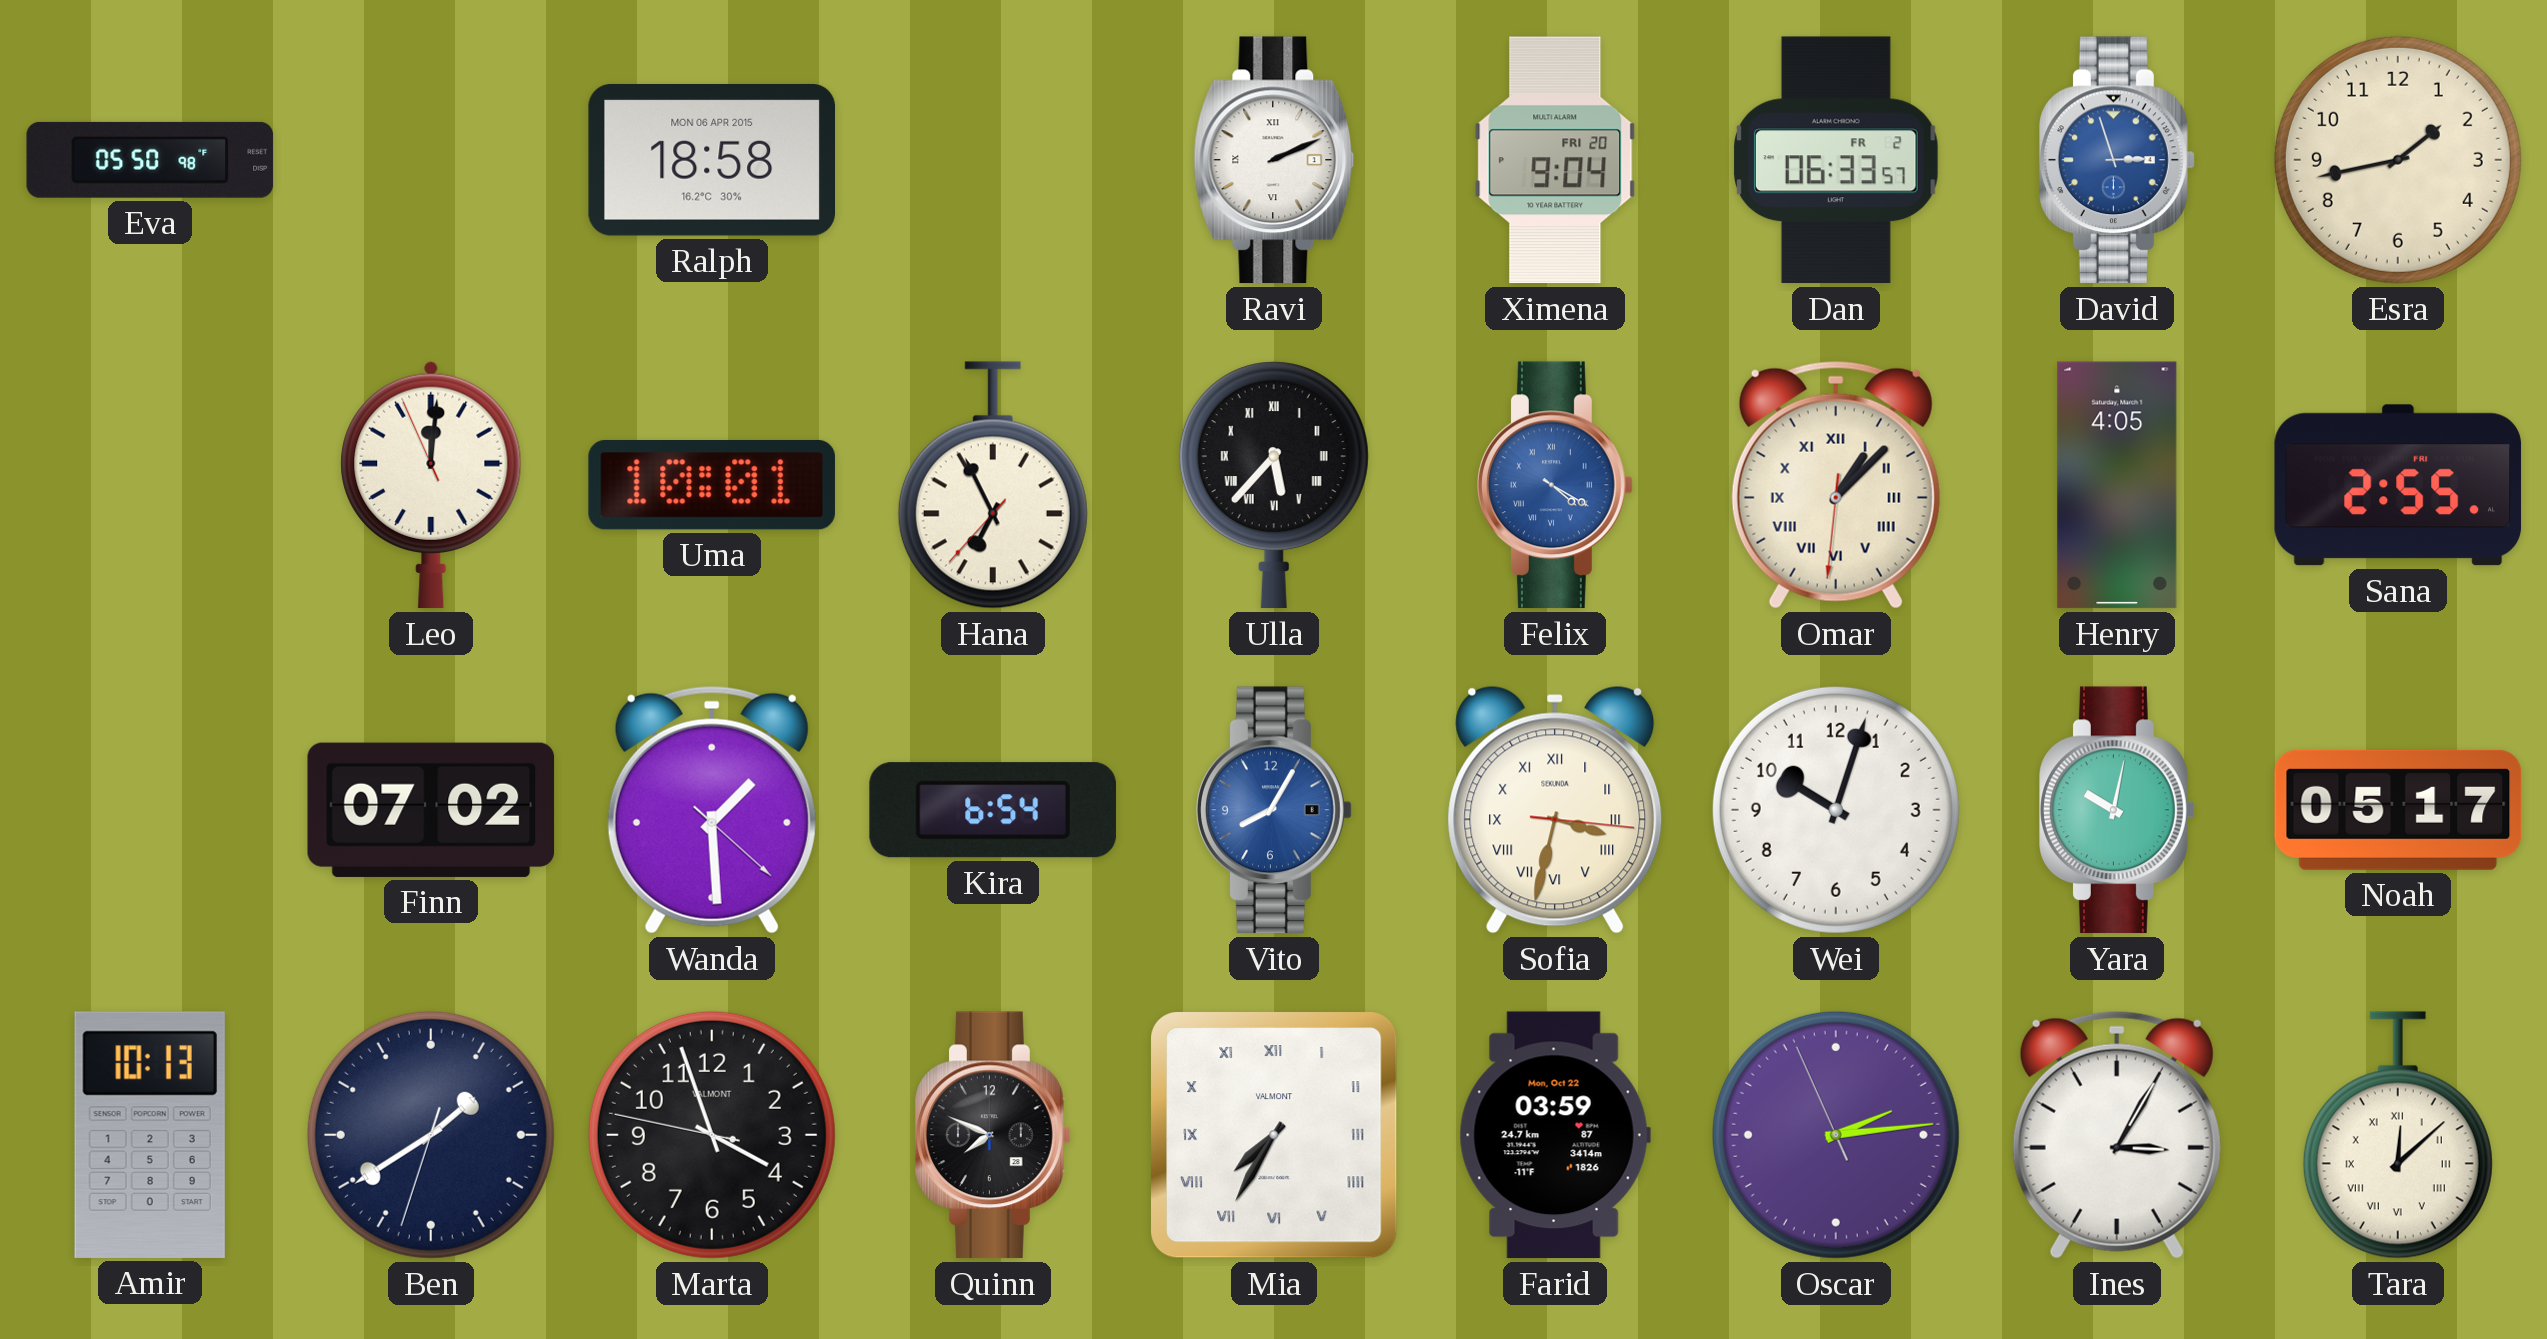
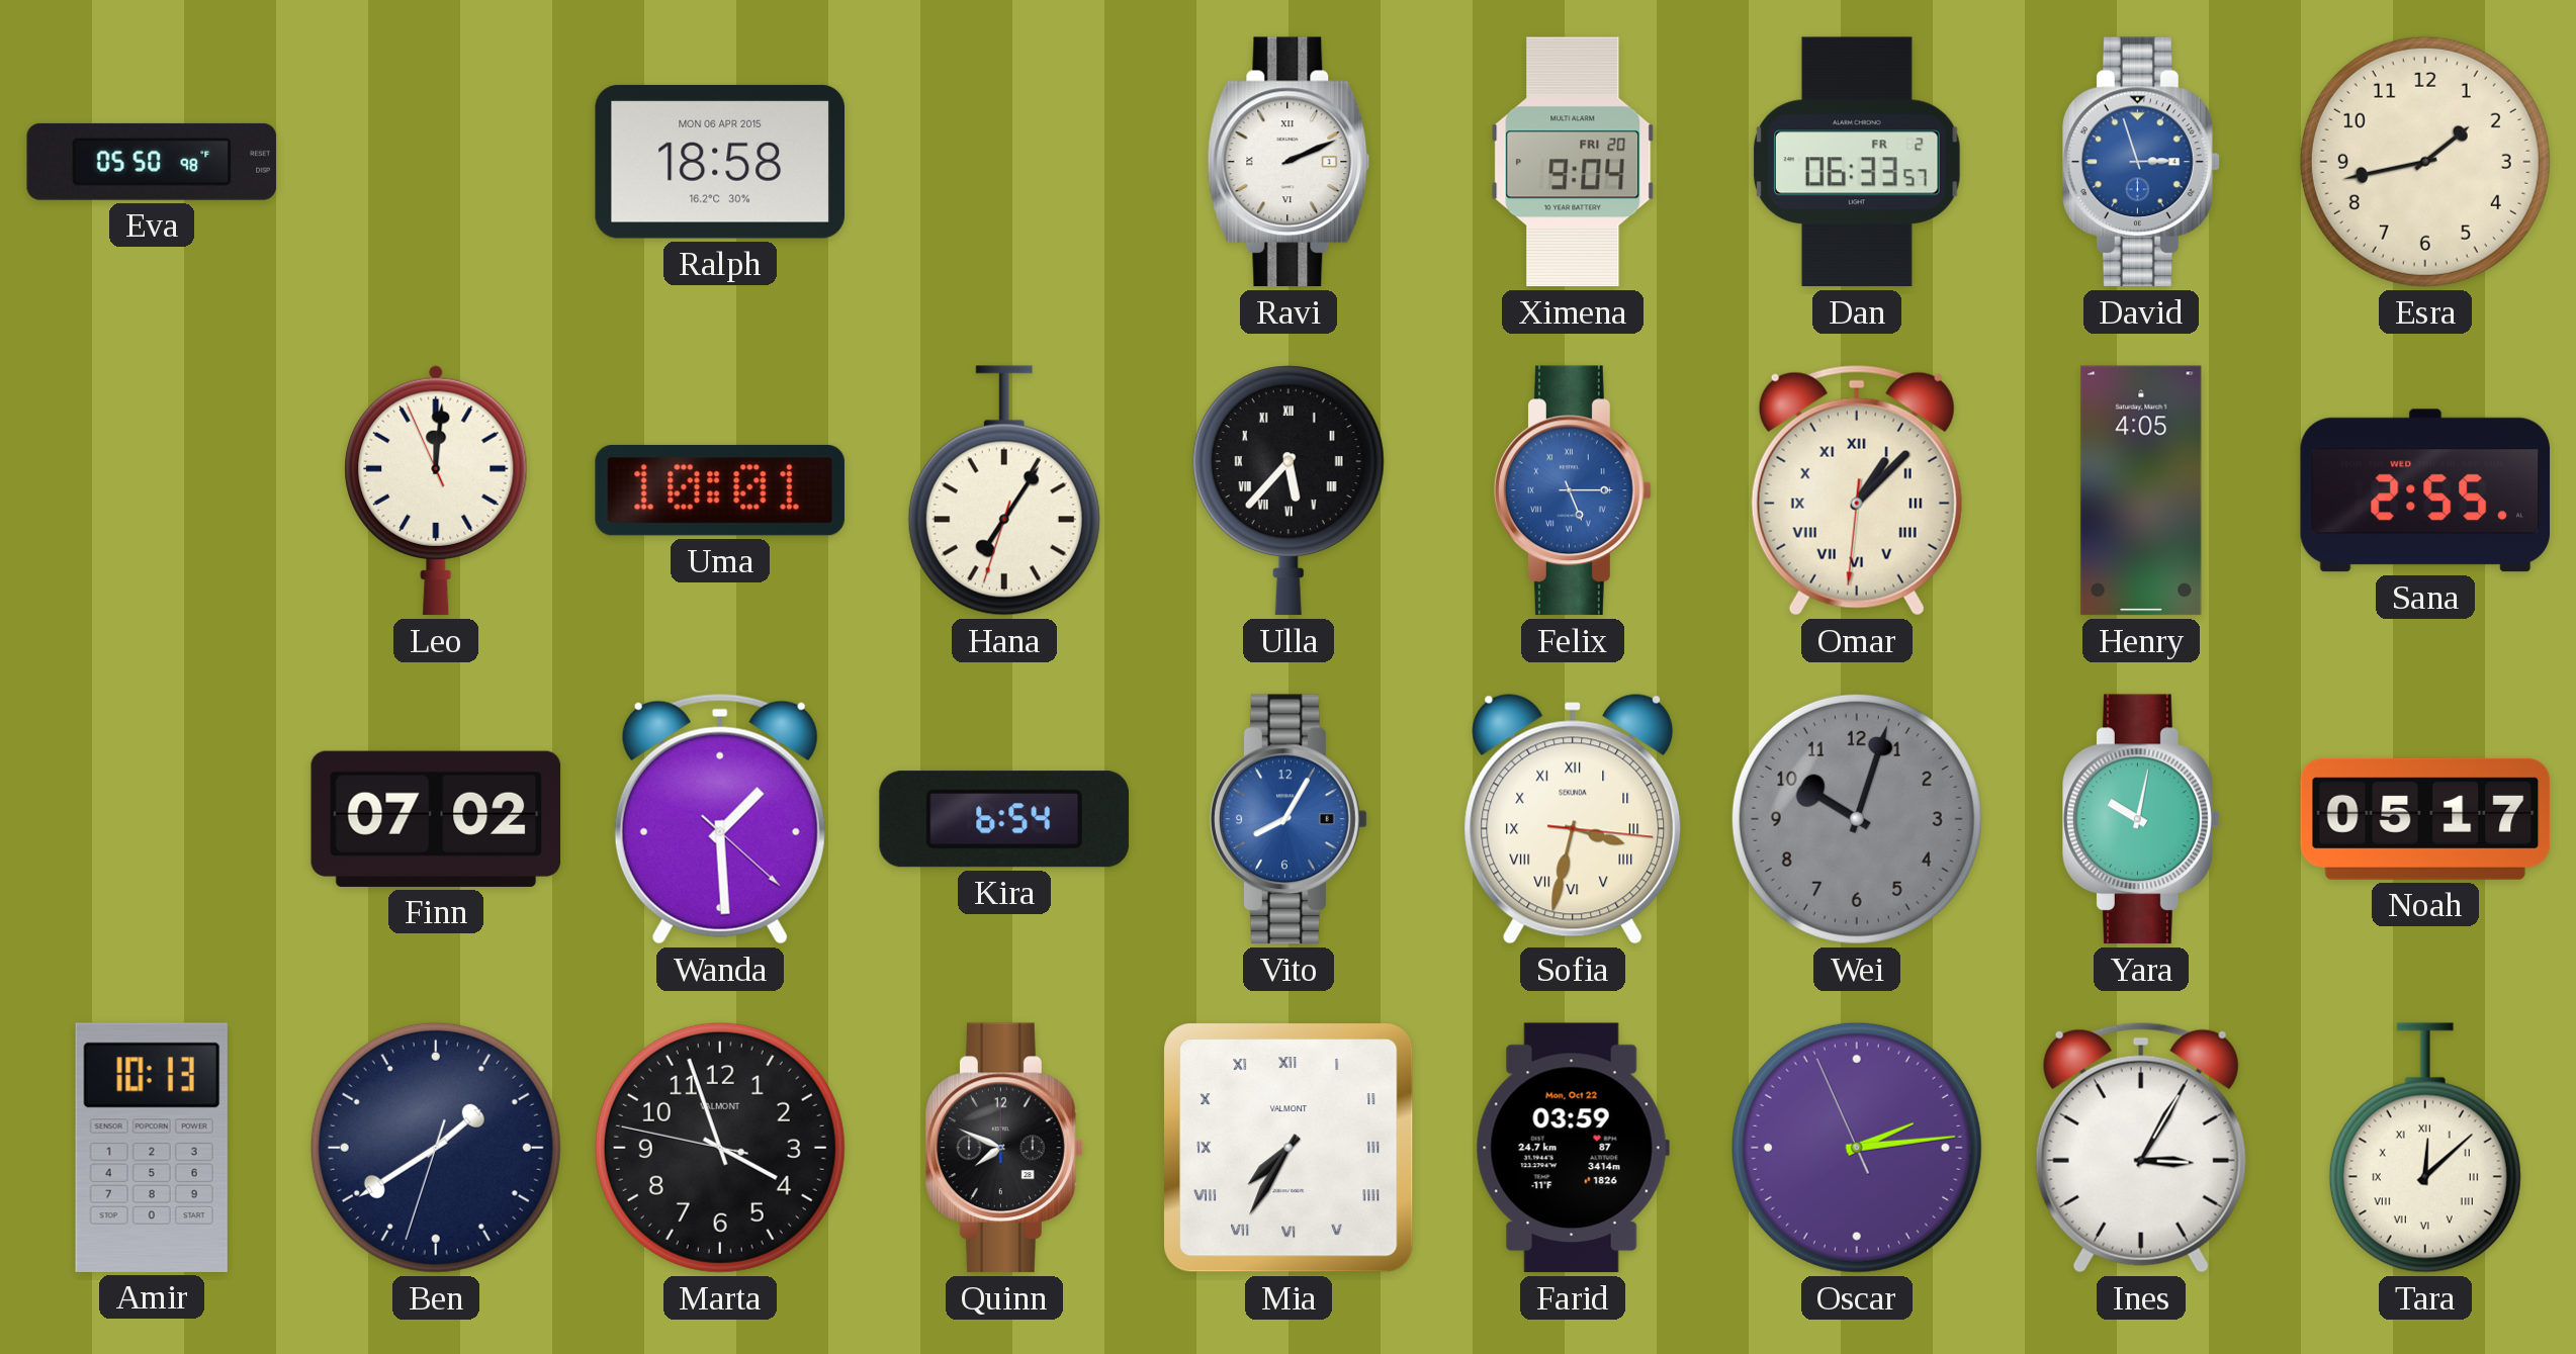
Hana: 6:55 -> 7:05 (1004, 490)
Felix: 4:20 -> 5:15 (1573, 490)
Sana date: FRI -> WED (2425, 490)
Wei dial: white -> grey (1857, 819)
